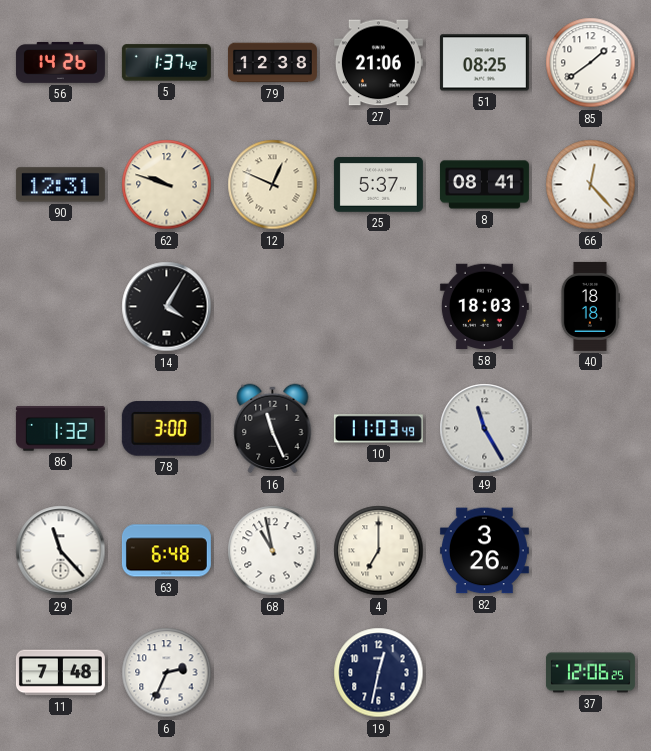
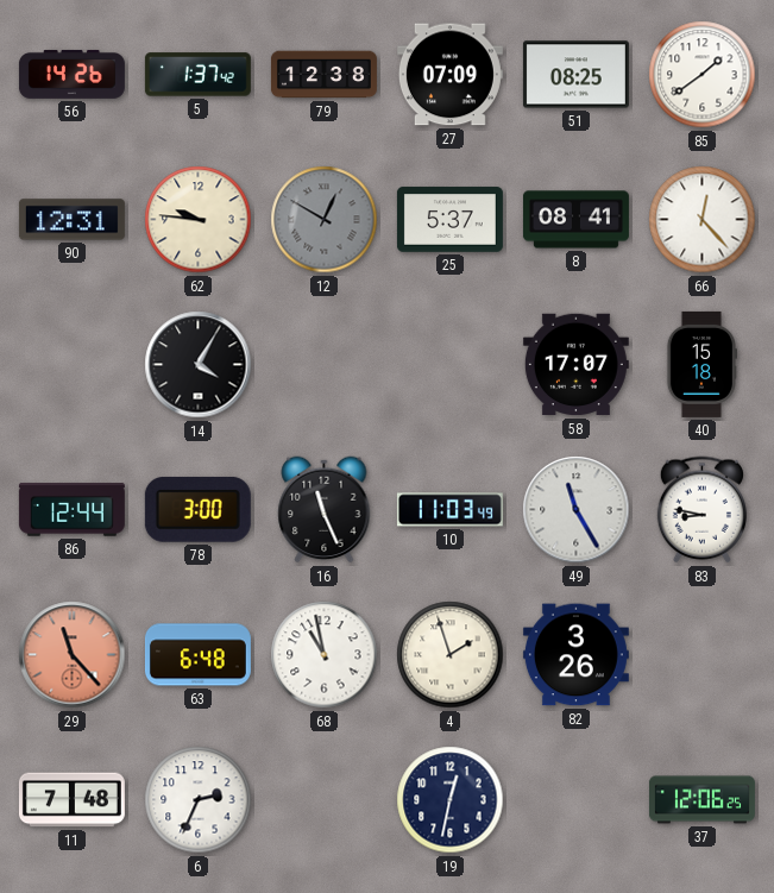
27: 21:06 -> 07:09 (449, 75)
62: 9:48 -> 9:46 (199, 220)
12: 12:49 -> 12:50 (325, 220)
12 dial: cream -> grey (325, 220)
58: 18:03 -> 17:07 (575, 365)
40: 18:18 -> 15:18 (701, 364)
86: 1:32 -> 12:44 (71, 510)
83: none -> 8:47 (701, 510)
29 dial: white -> salmon (73, 655)
4: 7:00 -> 1:57 (451, 655)
